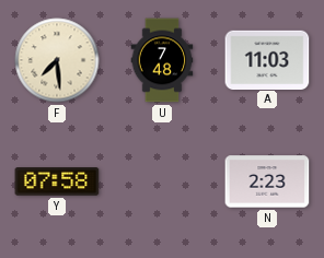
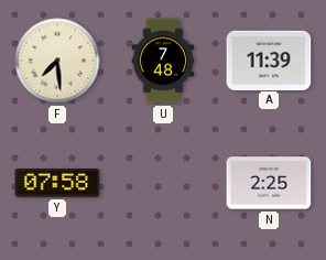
A: 11:03 -> 11:39 (269, 59)
N: 2:23 -> 2:25 (269, 183)
